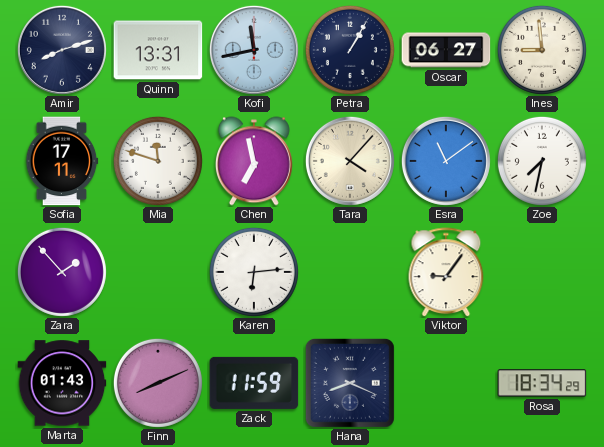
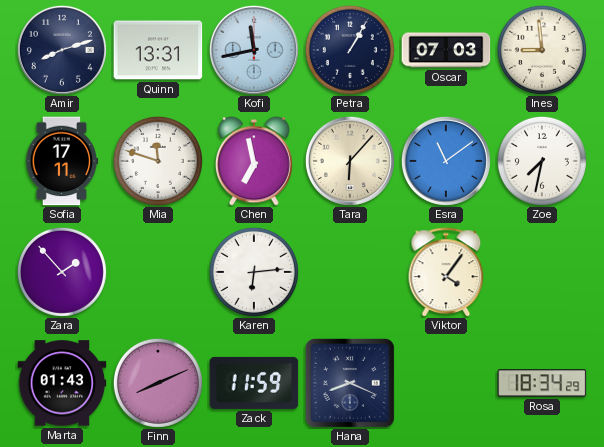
Oscar: 06:27 -> 07:03 (446, 50)
Tara: 4:07 -> 6:07 (350, 161)
Viktor: 9:06 -> 4:06 (446, 272)
